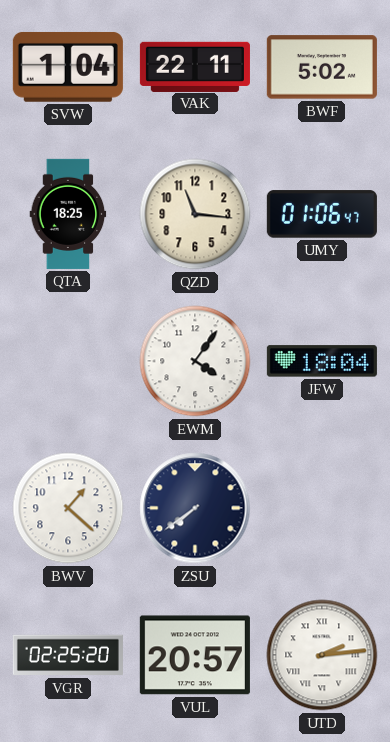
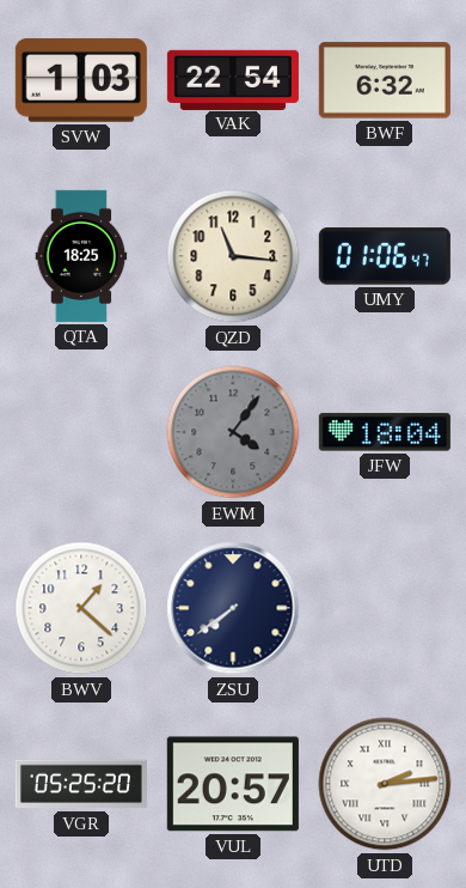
SVW: 1:04 -> 1:03 (81, 80)
VAK: 22:11 -> 22:54 (233, 79)
BWF: 5:02 -> 6:32 (385, 80)
EWM dial: white -> grey (233, 432)
VGR: 02:25 -> 05:25 (81, 784)
